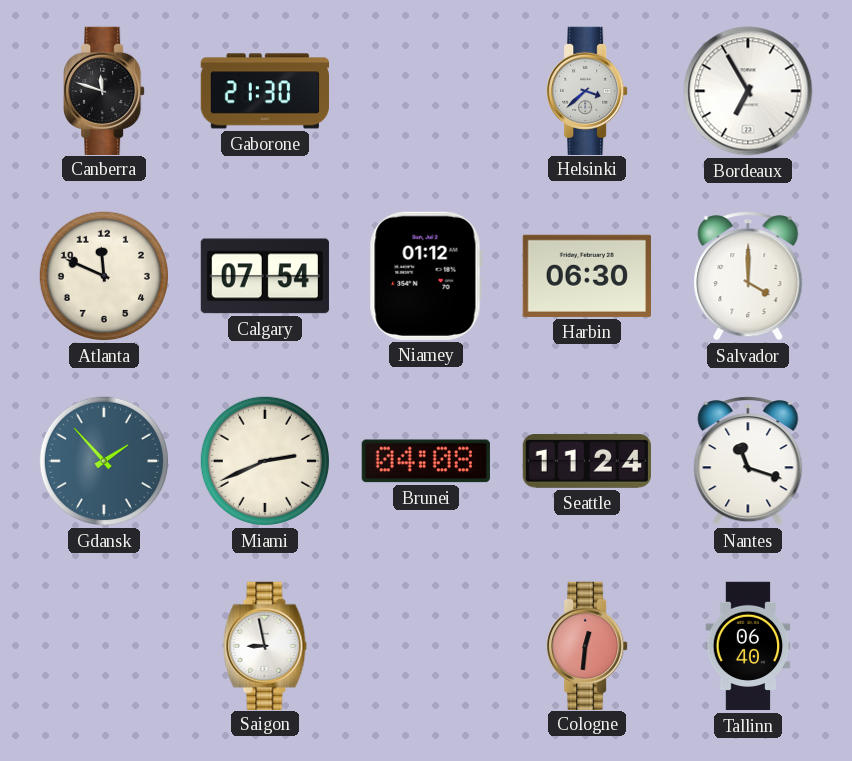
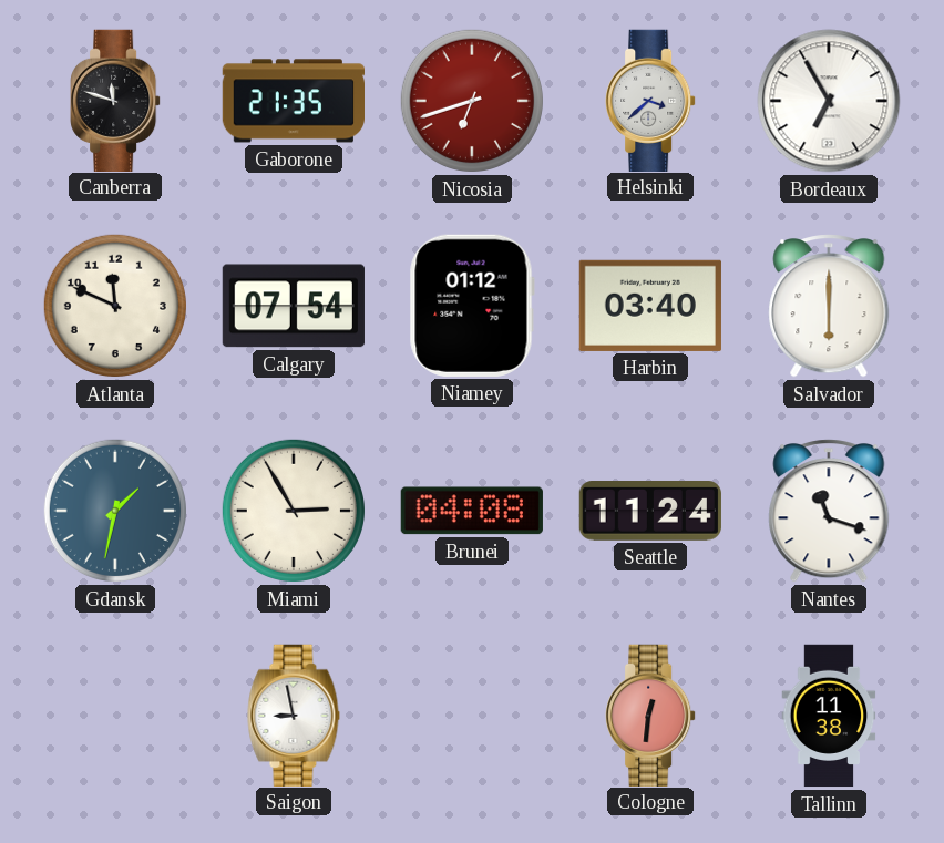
Gaborone: 21:30 -> 21:35 (293, 101)
Nicosia: none -> 6:42 (472, 101)
Harbin: 06:30 -> 03:40 (650, 306)
Salvador: 4:00 -> 6:00 (829, 306)
Gdansk: 1:53 -> 1:32 (115, 511)
Miami: 2:41 -> 2:55 (294, 511)
Tallinn: 06:40 -> 11:38 (829, 716)
